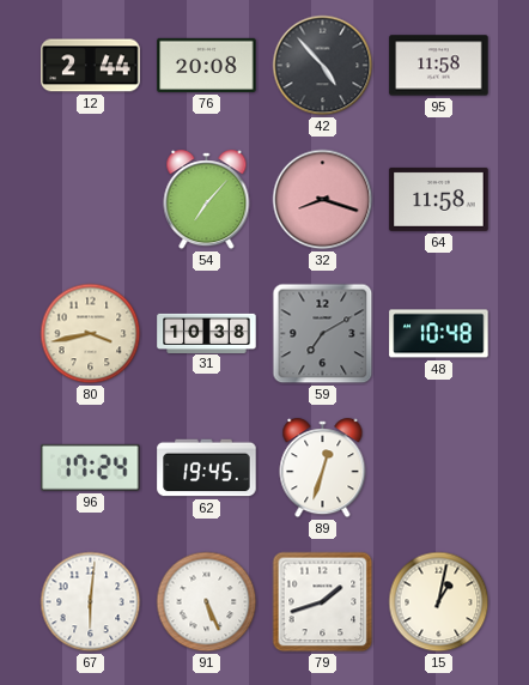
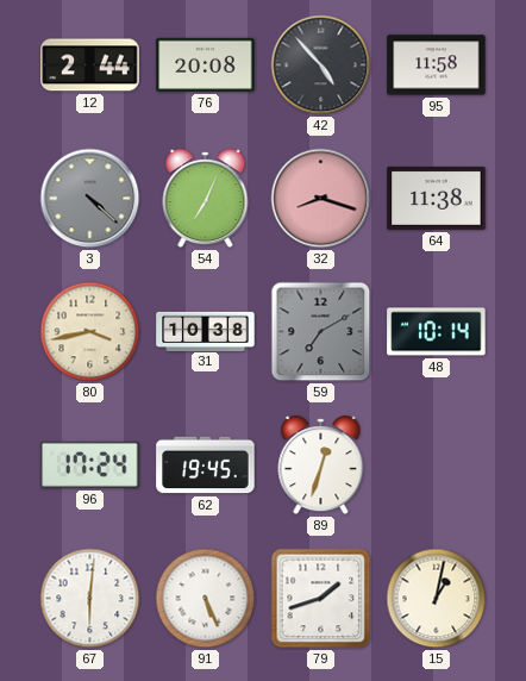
3: none -> 4:22 (90, 199)
54: 7:07 -> 7:04 (206, 199)
64: 11:58 -> 11:38 (437, 198)
48: 10:48 -> 10:14 (437, 332)
